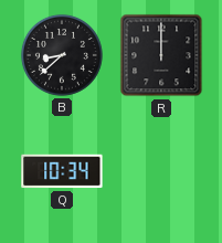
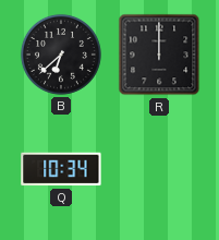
B: 8:38 -> 6:38 (61, 55)
